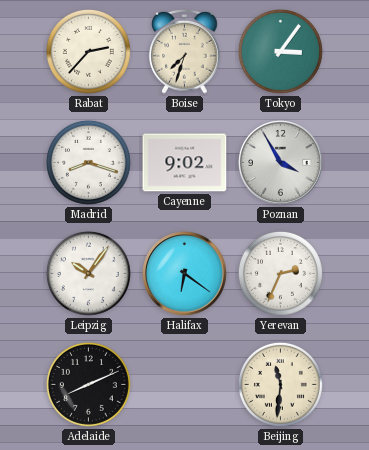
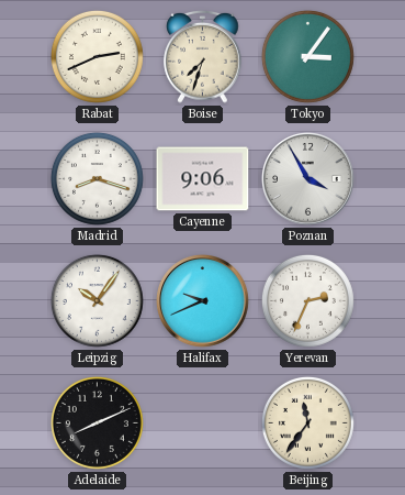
Rabat: 2:37 -> 2:41 (97, 56)
Cayenne: 9:02 -> 9:06 (203, 179)
Halifax: 6:21 -> 9:41 (203, 301)
Beijing: 11:31 -> 11:36 (307, 422)
